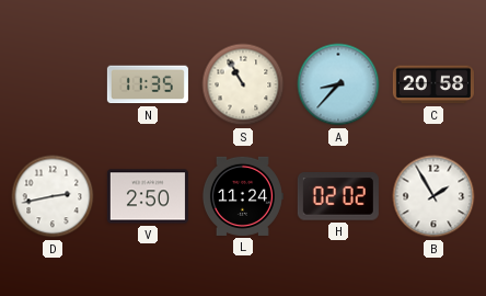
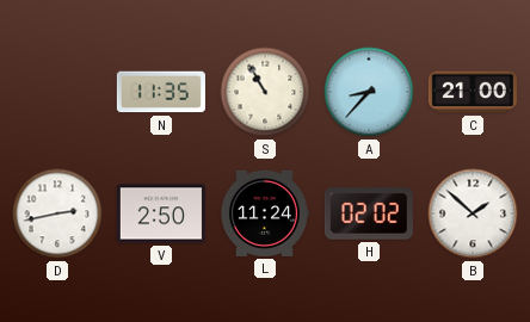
C: 20:58 -> 21:00 (473, 92)
B: 1:55 -> 1:52 (473, 213)
